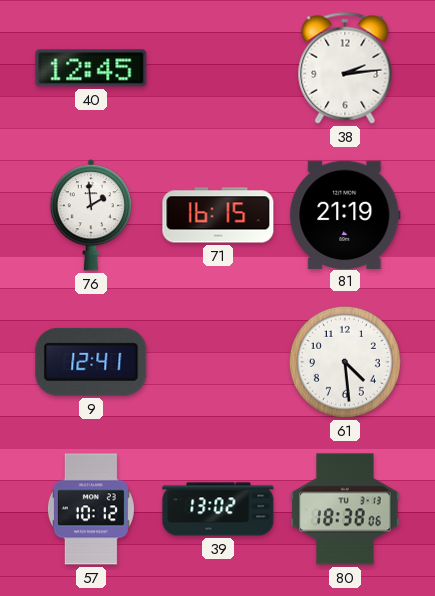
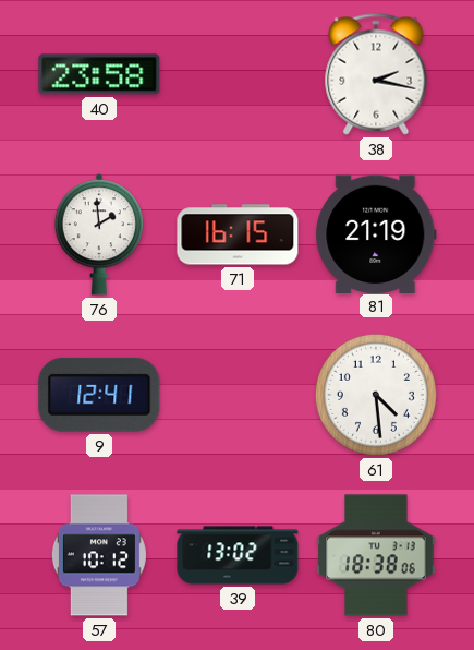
40: 12:45 -> 23:58 (99, 74)
38: 2:14 -> 2:17 (376, 74)
